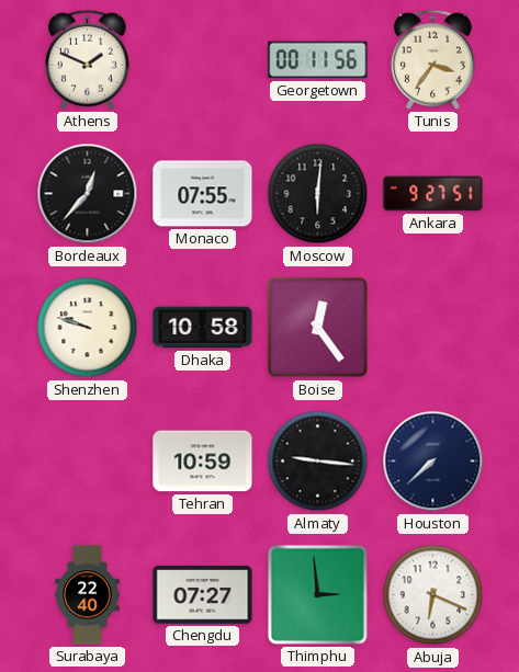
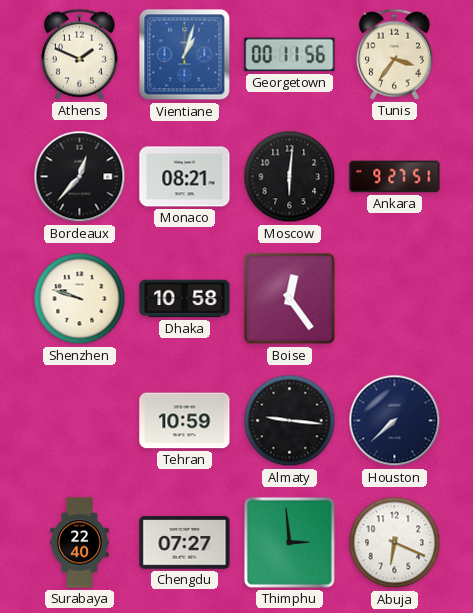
Vientiane: none -> 1:03 (185, 55)
Monaco: 07:55 -> 08:21 (185, 177)
